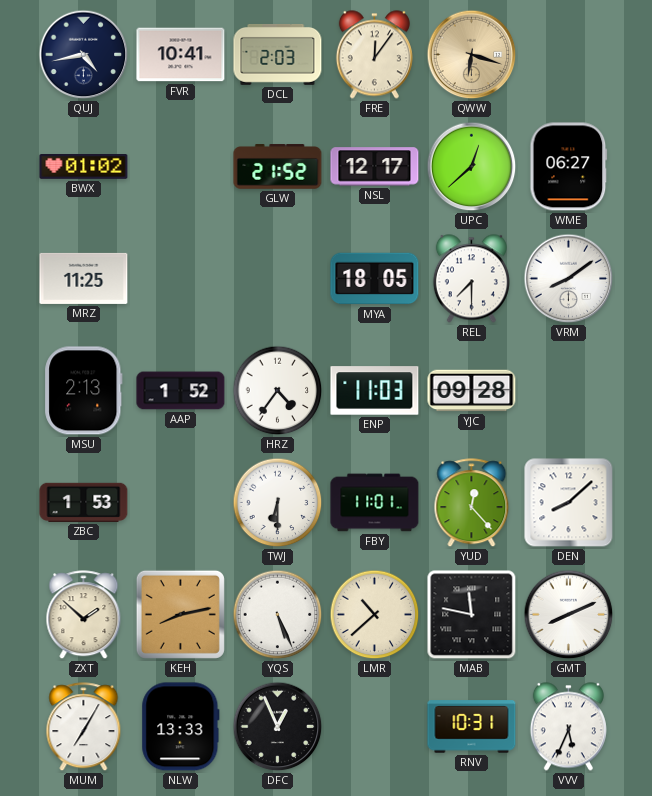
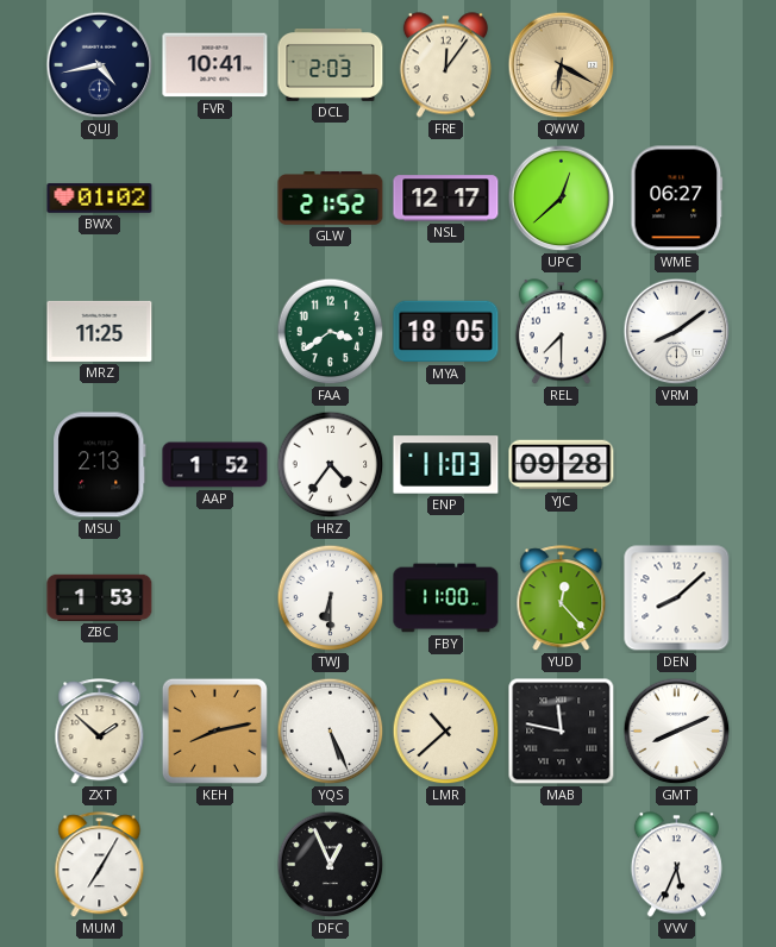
QWW: 6:18 -> 6:20 (562, 65)
FAA: none -> 3:39 (331, 332)
FBY: 11:01 -> 11:00 (446, 598)
NLW: 13:33 -> none (181, 727)
RNV: 10:31 -> none (472, 727)
